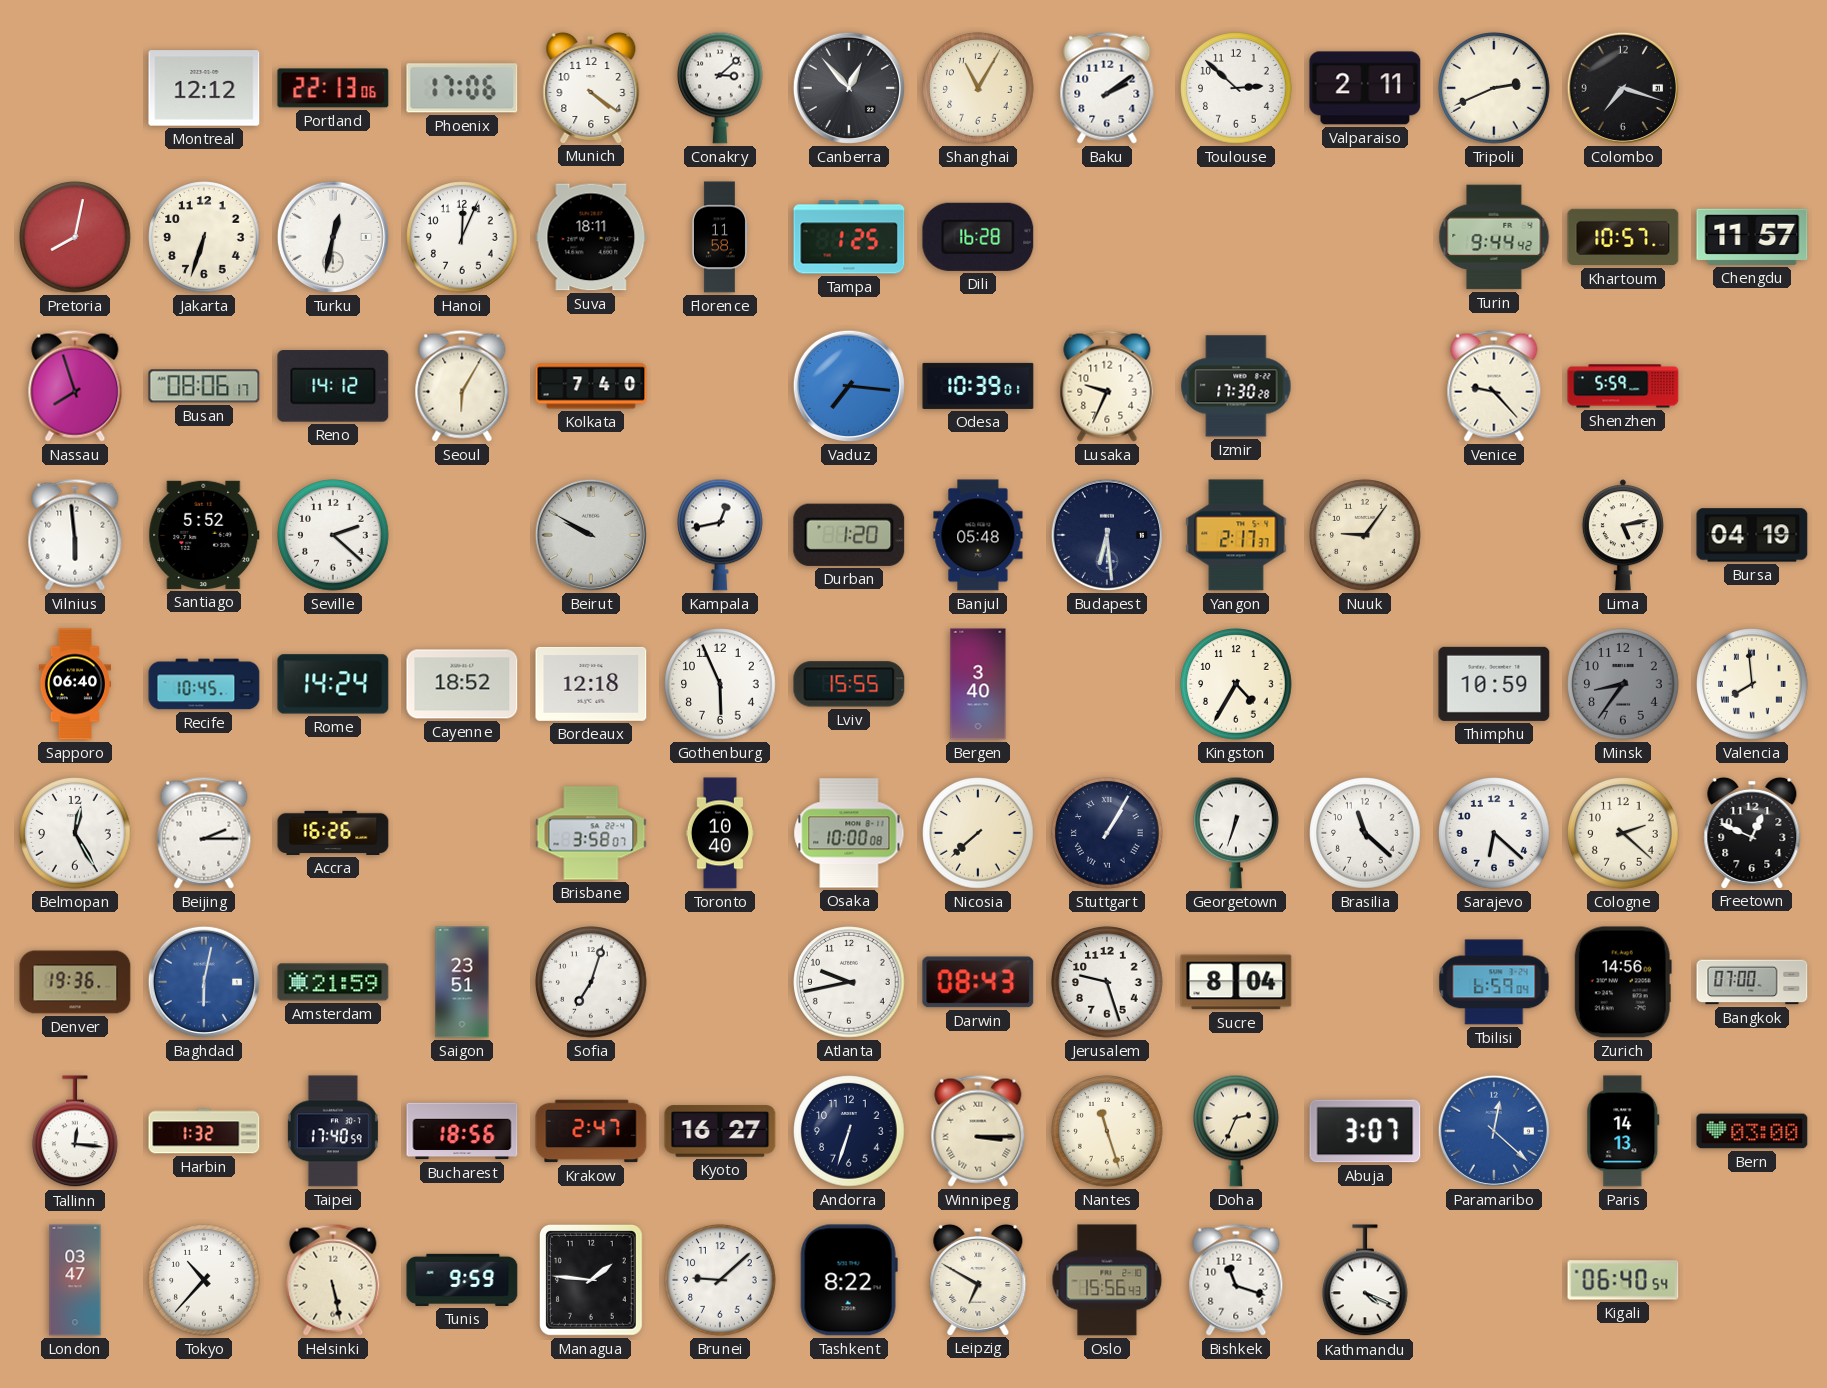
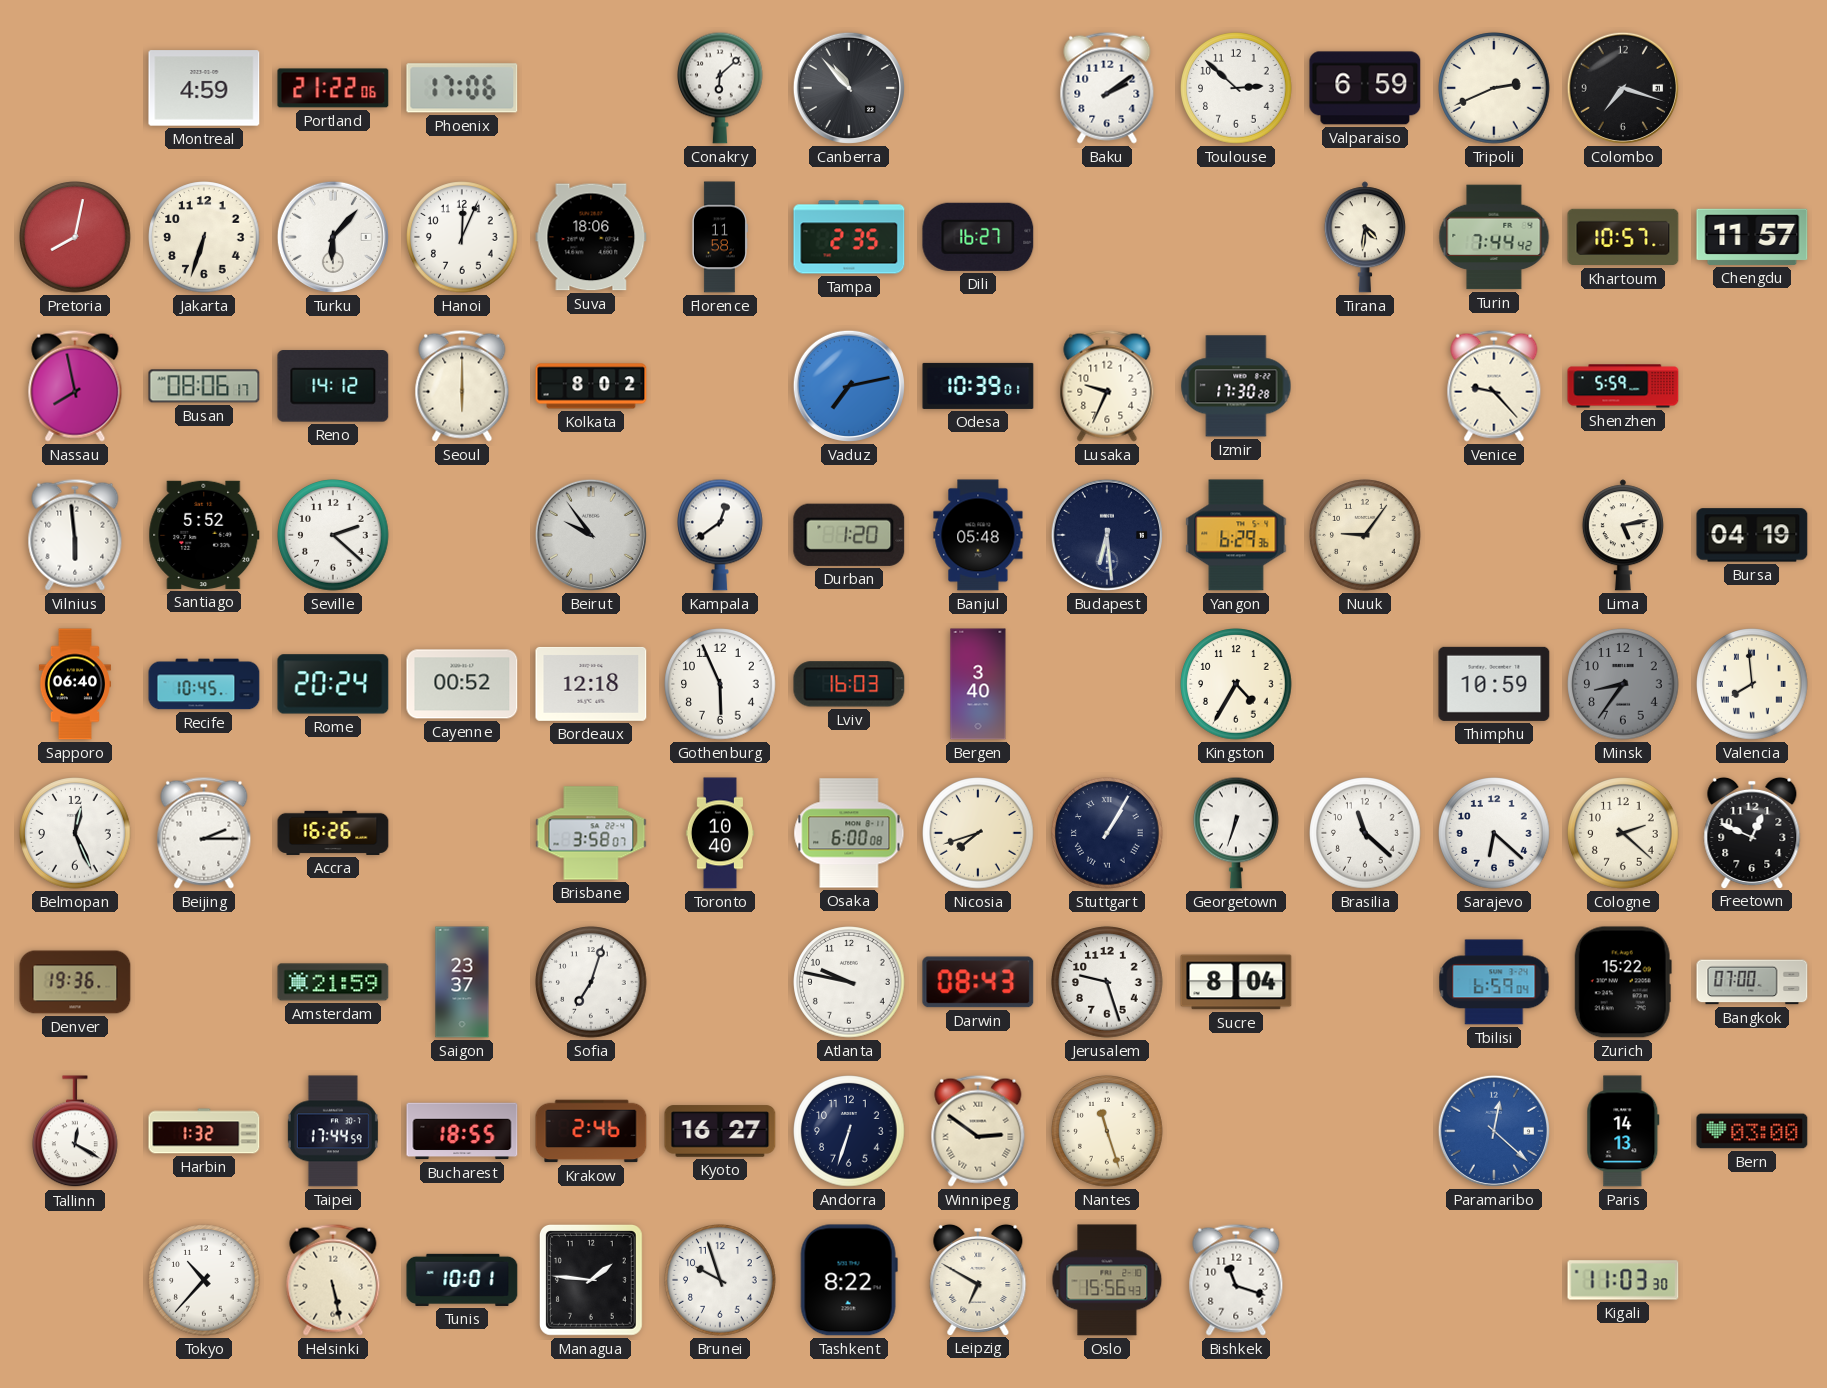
Montreal: 12:12 -> 4:59 (204, 88)
Portland: 22:13 -> 21:22 (333, 88)
Munich: 4:21 -> none (591, 87)
Conakry: 3:08 -> 6:08 (721, 88)
Canberra: 12:53 -> 10:53 (849, 88)
Shanghai: 11:05 -> none (978, 88)
Valparaiso: 2:11 -> 6:59 (1365, 88)
Turku: 12:32 -> 6:07 (333, 237)
Suva: 18:11 -> 18:06 (591, 237)
Tampa: 1:25 -> 2:35 (849, 237)
Dili: 16:28 -> 16:27 (978, 237)
Tirana: none -> 4:31 (1365, 237)
Turin: 9:44 -> 7:44 (1494, 237)
Nassau: 7:57 -> 7:58 (75, 386)
Seoul: 6:05 -> 6:00 (462, 386)
Kolkata: 7:40 -> 8:02 (591, 386)
Vaduz: 7:16 -> 7:13 (849, 386)
Beirut: 9:50 -> 9:54 (591, 535)
Kampala: 12:43 -> 12:39 (721, 535)
Yangon: 2:17 -> 6:29 (1236, 535)
Rome: 14:24 -> 20:24 (333, 684)
Cayenne: 18:52 -> 00:52 (462, 684)
Lviv: 15:55 -> 16:03 (849, 684)
Belmopan: 12:25 -> 12:26 (75, 833)
Osaka: 10:00 -> 6:00 (849, 833)
Nicosia: 7:38 -> 7:42 (978, 833)
Baghdad: 6:02 -> none (204, 982)
Saigon: 23:51 -> 23:37 (462, 982)
Atlanta: 9:43 -> 9:47 (849, 982)
Zurich: 14:56 -> 15:22 (1623, 982)
Tallinn: 12:16 -> 12:20 (76, 1132)
Taipei: 17:40 -> 17:44 (333, 1131)
Bucharest: 18:56 -> 18:55 (462, 1131)
Krakow: 2:47 -> 2:46 (591, 1131)
Winnipeg: 3:15 -> 2:51 (978, 1131)
Doha: 2:34 -> none (1237, 1131)
Abuja: 3:07 -> none (1365, 1131)
London: 03:47 -> none (75, 1280)
Tunis: 9:59 -> 10:01 (462, 1280)
Brunei: 9:08 -> 9:57 (720, 1280)
Kathmandu: 4:19 -> none (1366, 1281)
Kigali: 06:40 -> 11:03 (1623, 1280)
